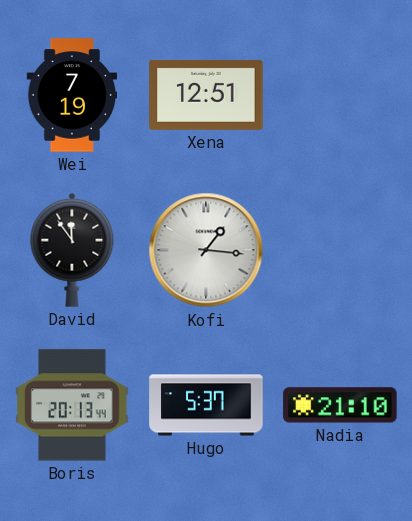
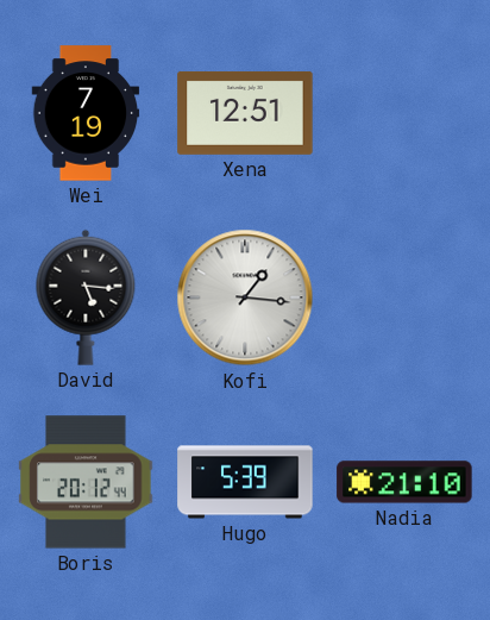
David: 11:54 -> 5:16 (86, 298)
Boris: 20:13 -> 20:12 (86, 482)
Hugo: 5:37 -> 5:39 (245, 482)
